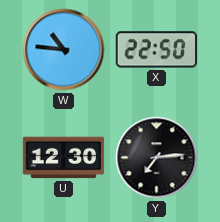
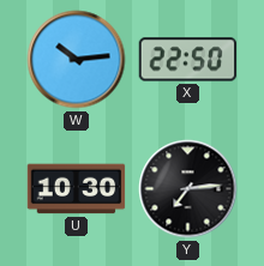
W: 10:46 -> 10:14 (77, 60)
U: 12:30 -> 10:30 (77, 189)
